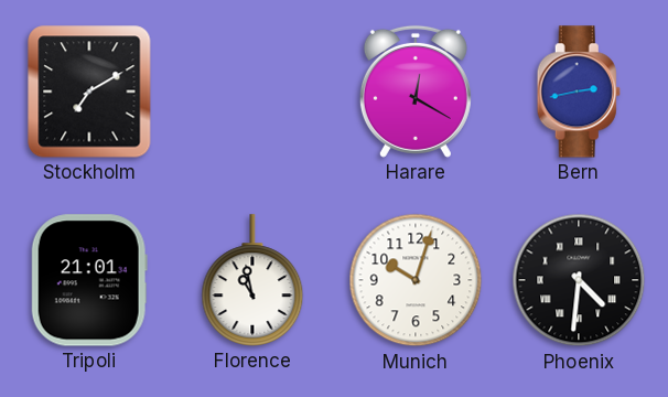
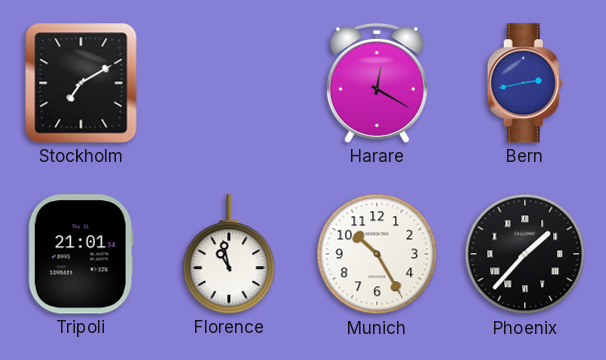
Munich: 10:03 -> 10:25 (377, 254)
Phoenix: 4:31 -> 1:37 (525, 254)
